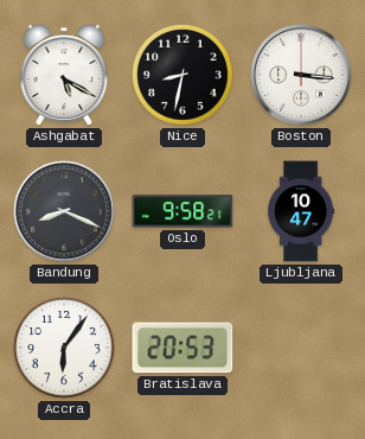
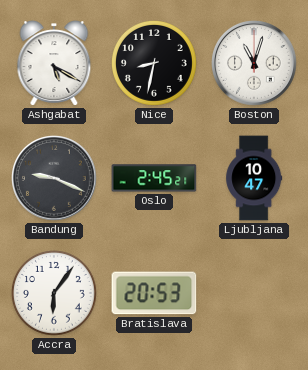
Boston: 3:16 -> 11:03 (255, 64)
Bandung: 8:19 -> 9:19 (55, 179)
Oslo: 9:58 -> 2:45 (154, 178)
